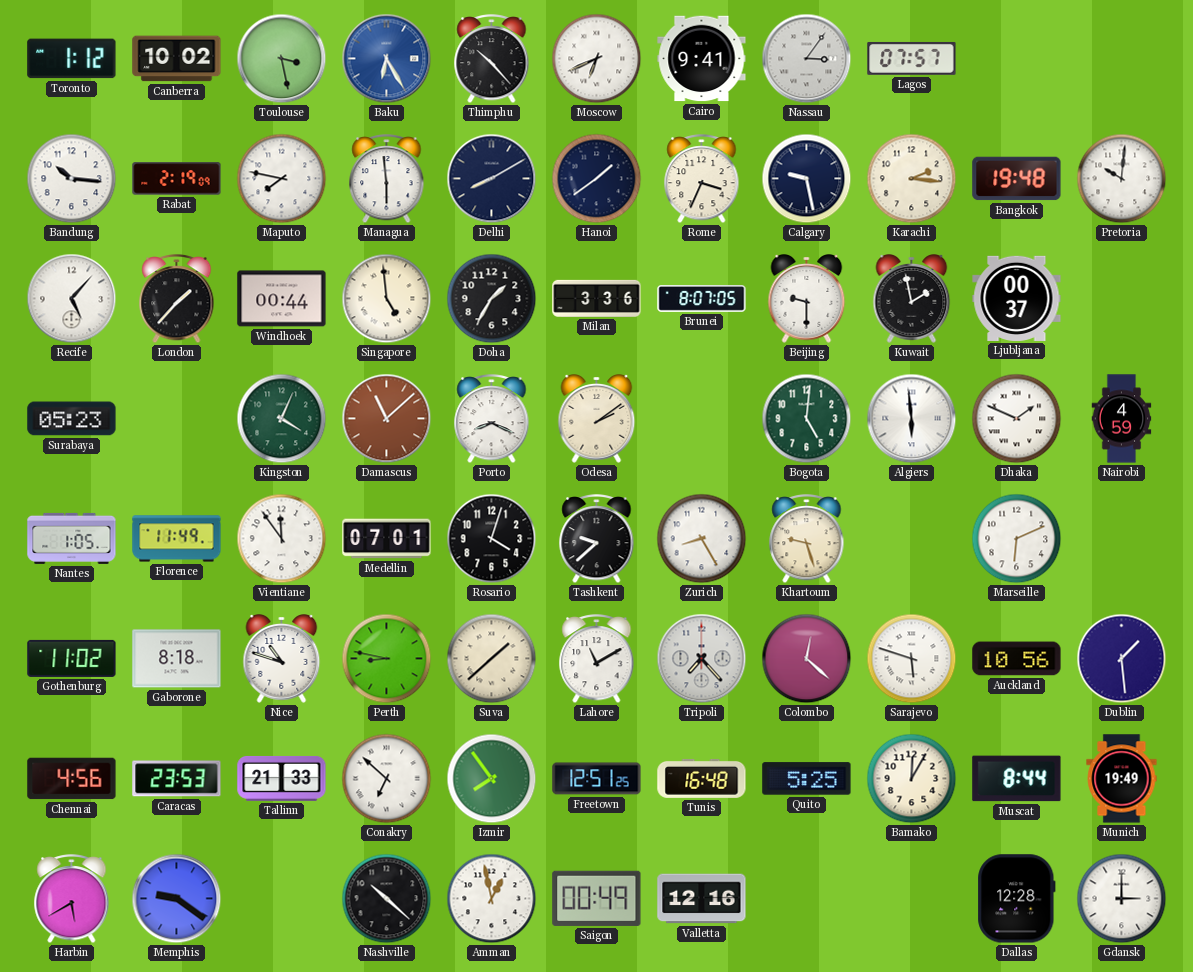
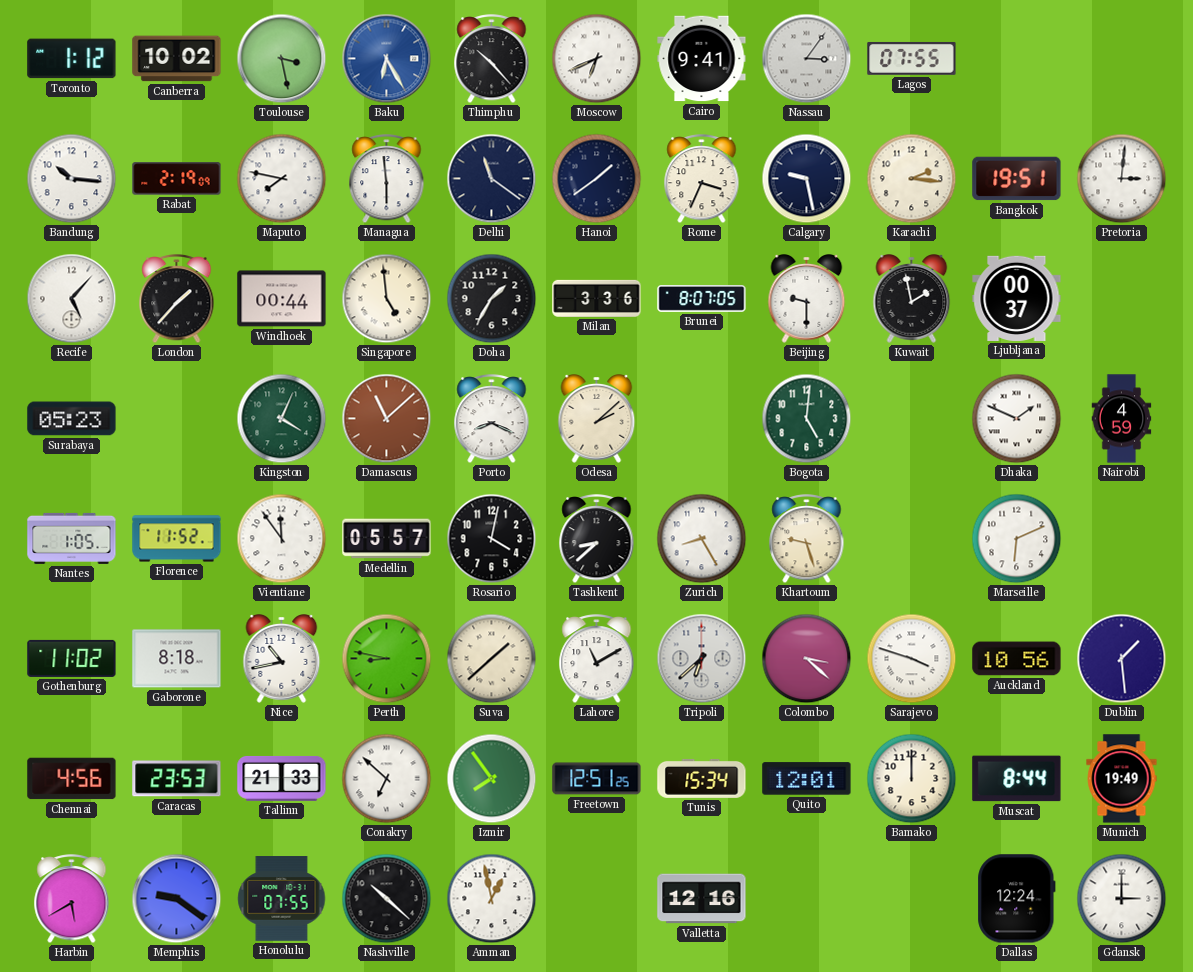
Lagos: 07:57 -> 07:55 (912, 59)
Delhi: 8:10 -> 11:21 (492, 179)
Bangkok: 19:48 -> 19:51 (1017, 179)
Pretoria: 10:01 -> 3:01 (1122, 179)
Odesa: 2:09 -> 2:08 (597, 419)
Algiers: 5:59 -> none (912, 419)
Florence: 11:49 -> 11:52 (177, 539)
Medellin: 07:01 -> 05:57 (387, 539)
Rosario: 4:03 -> 4:02 (492, 539)
Tashkent: 9:38 -> 8:38 (597, 540)
Nice: 10:48 -> 10:43 (282, 659)
Tripoli: 7:23 -> 6:38 (702, 659)
Colombo: 12:22 -> 3:22 (807, 659)
Sarajevo: 5:48 -> 3:48 (912, 659)
Tunis: 16:48 -> 15:34 (702, 778)
Quito: 5:25 -> 12:01 (807, 779)
Bamako: 12:05 -> 12:00 (912, 779)
Honolulu: none -> 07:55 (282, 899)
Saigon: 00:49 -> none (597, 898)
Dallas: 12:28 -> 12:24 (1017, 899)
